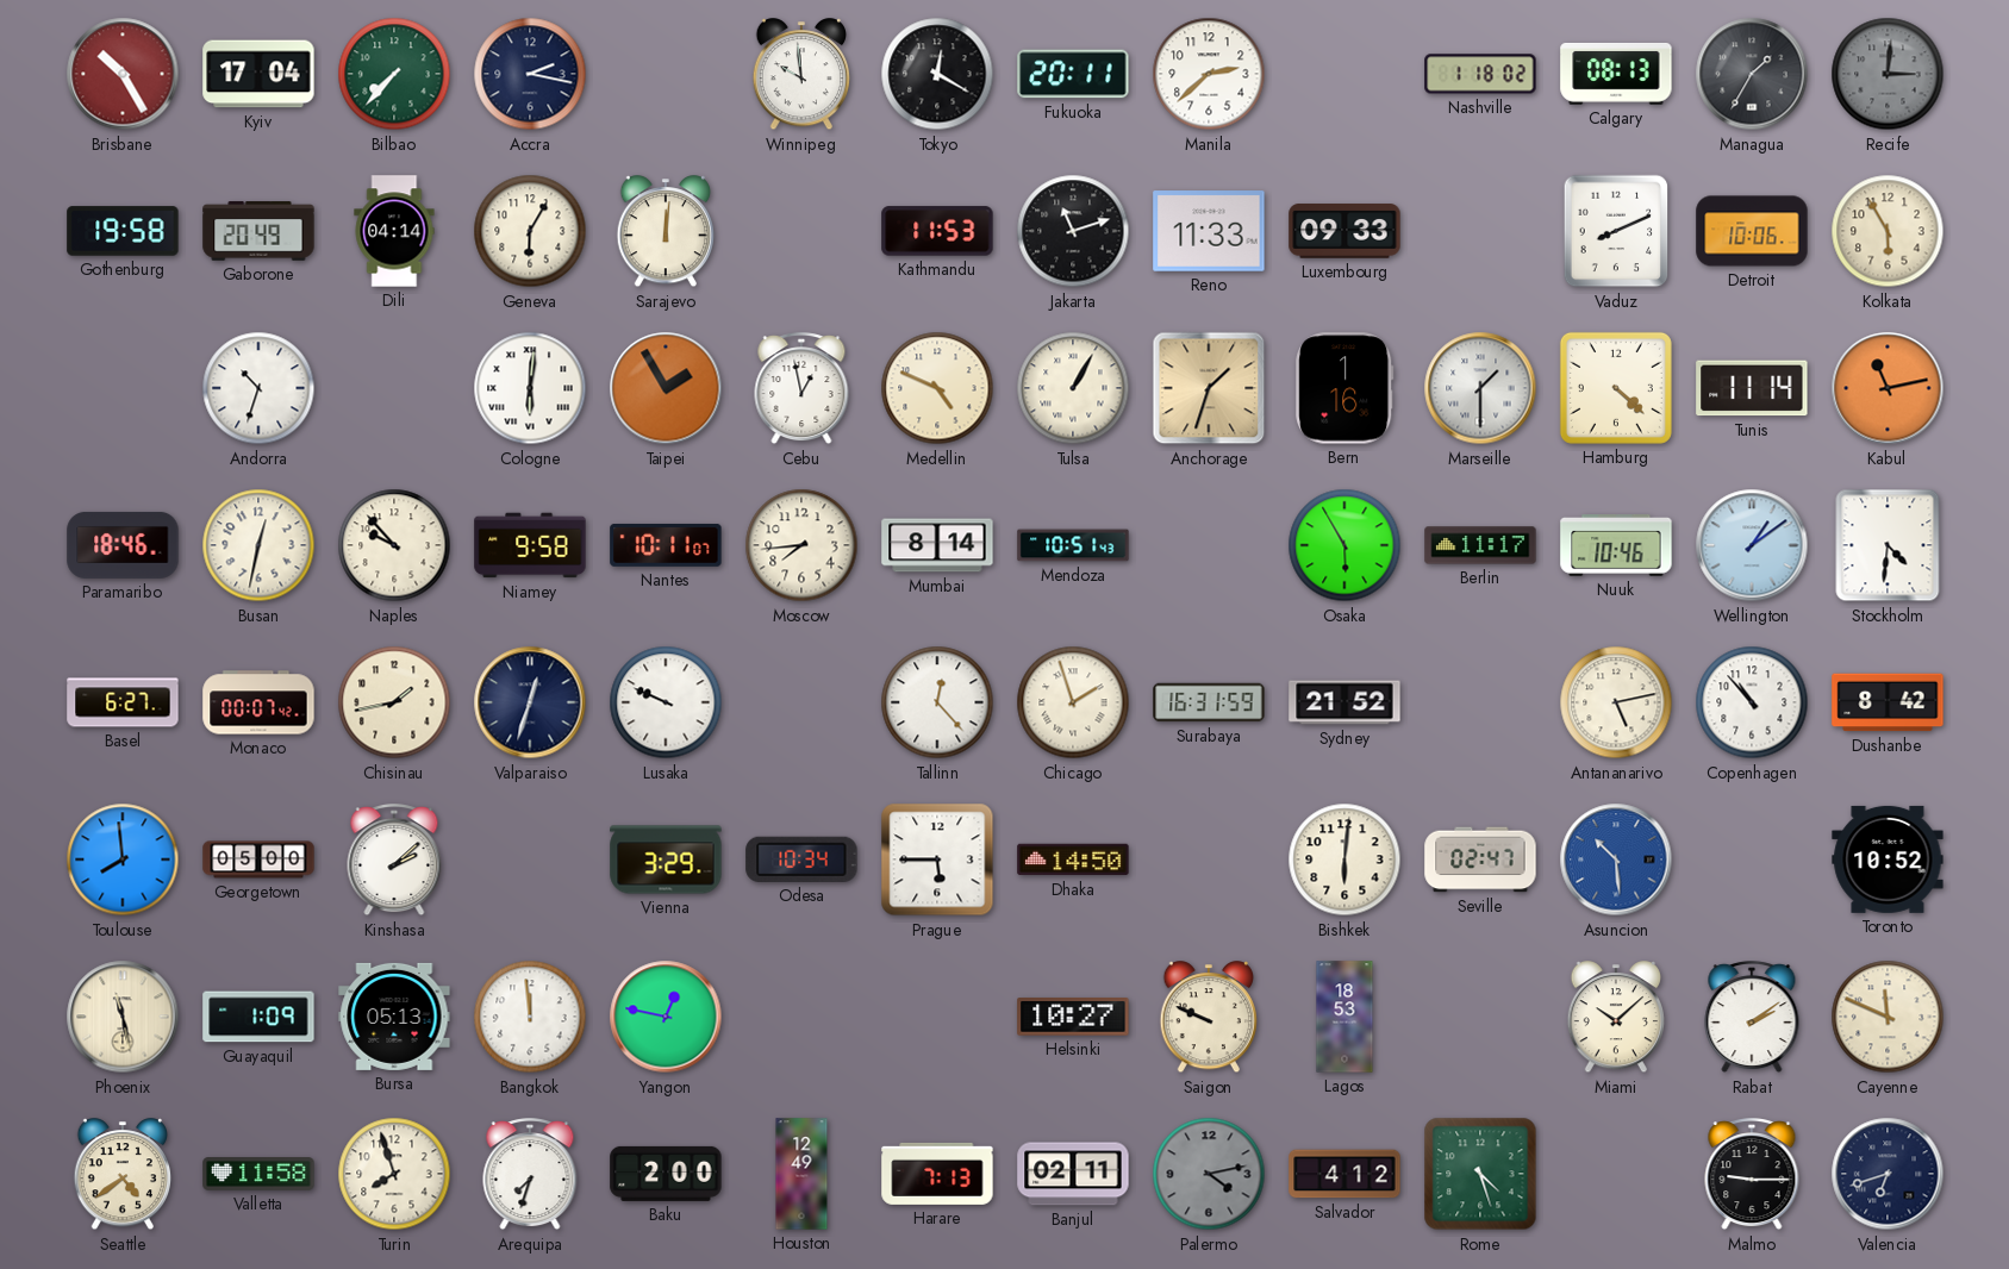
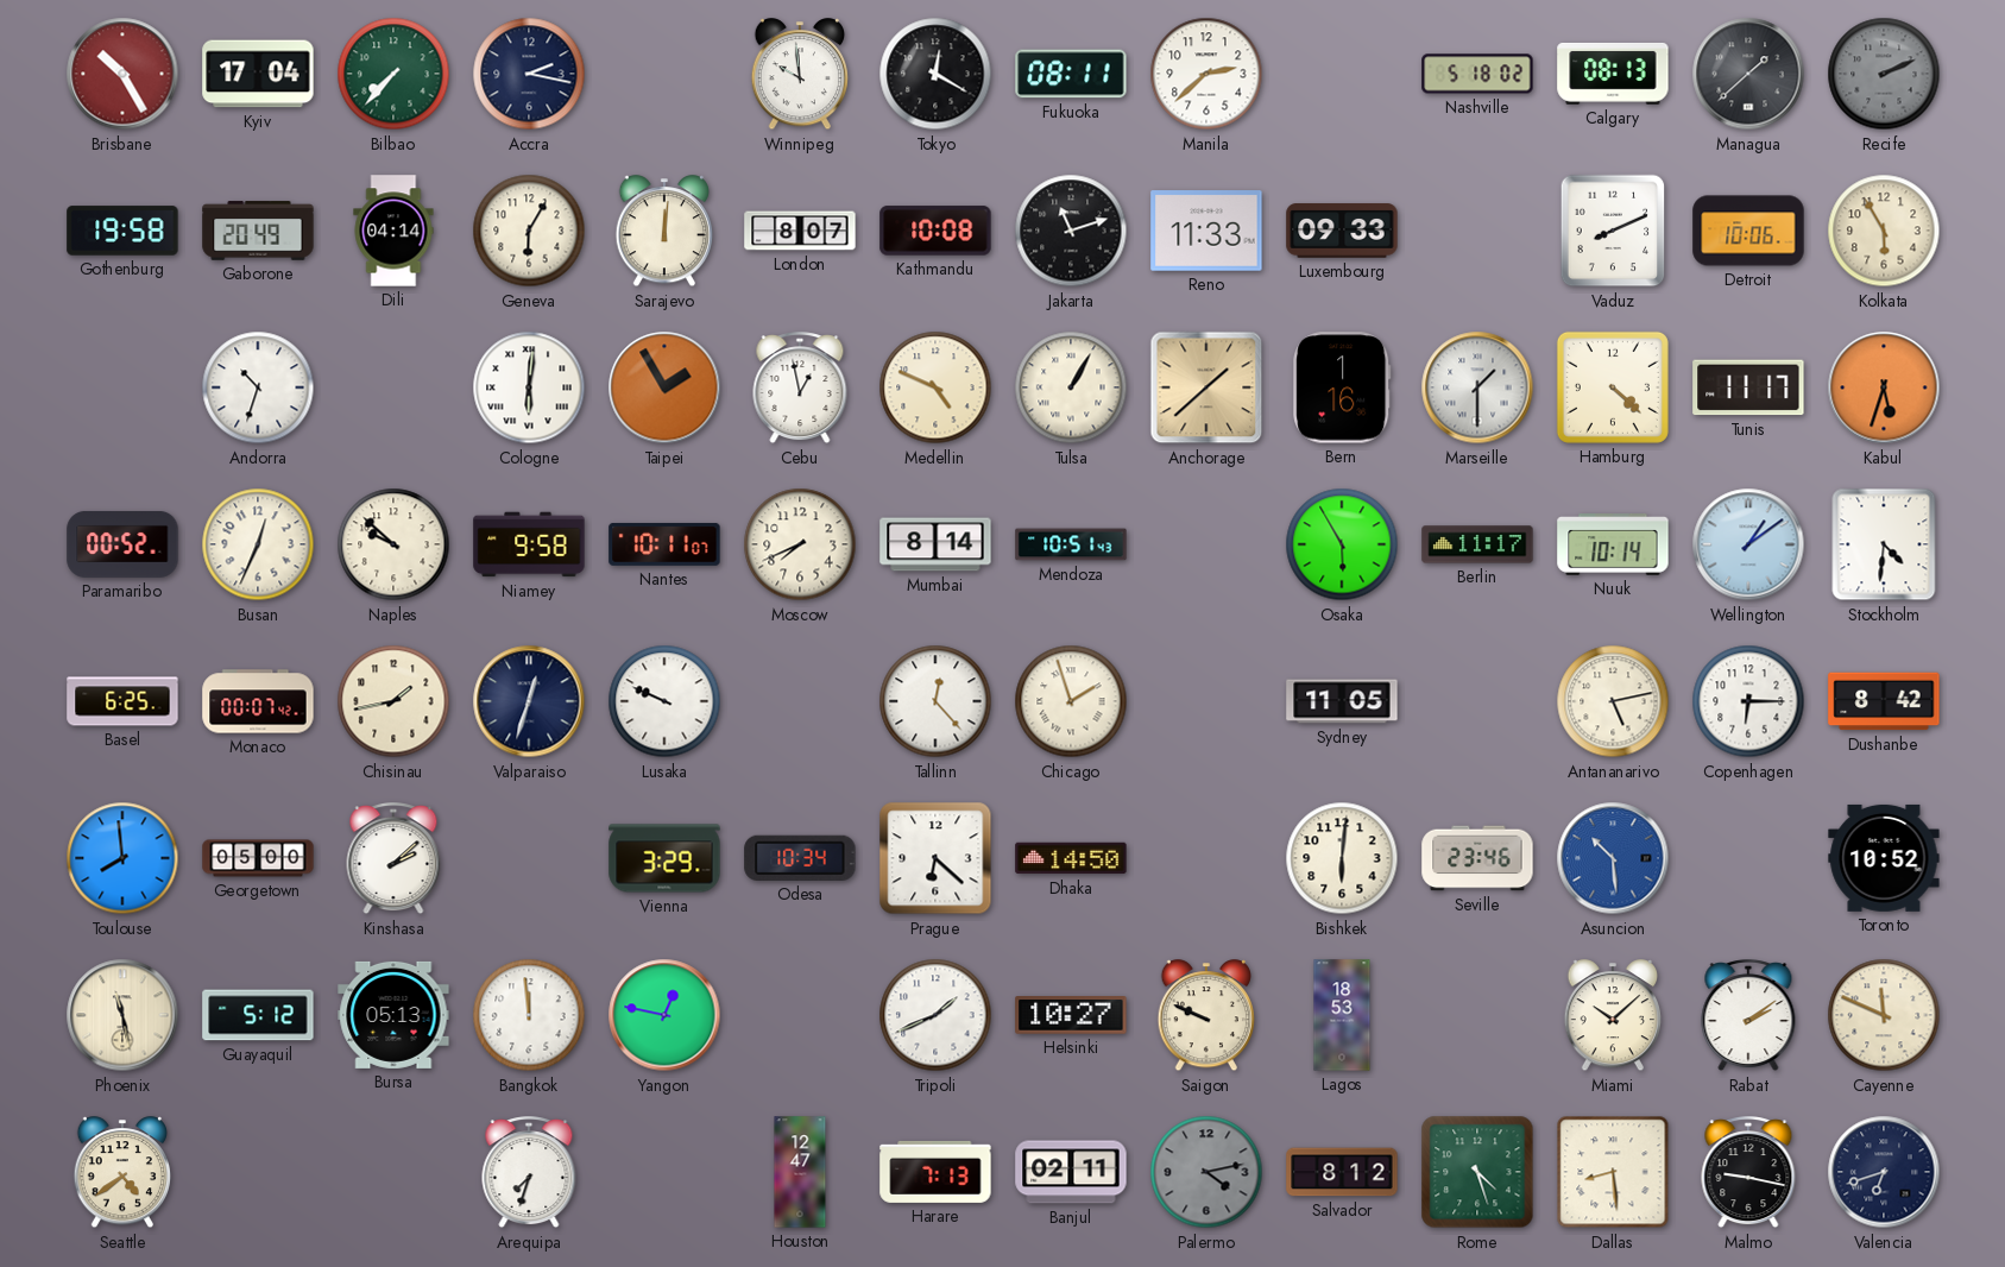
Fukuoka: 20:11 -> 08:11 (1071, 74)
Nashville: 1:18 -> 5:18 (1477, 74)
Managua: 1:35 -> 1:38 (1748, 74)
Recife: 3:01 -> 2:11 (1884, 74)
London: none -> 8:07 (800, 231)
Kathmandu: 11:53 -> 10:08 (935, 231)
Anchorage: 1:33 -> 1:38 (1206, 387)
Tunis: 11:14 -> 11:17 (1748, 387)
Kabul: 11:13 -> 5:33 (1884, 387)
Paramaribo: 18:46 -> 00:52 (122, 544)
Busan: 12:32 -> 12:34 (258, 544)
Naples: 9:53 -> 9:52 (393, 544)
Moscow: 7:44 -> 7:41 (800, 544)
Nuuk: 10:46 -> 10:14 (1613, 546)
Basel: 6:27 -> 6:25 (122, 701)
Surabaya: 16:31 -> none (1209, 702)
Sydney: 21:52 -> 11:05 (1342, 701)
Copenhagen: 10:53 -> 6:15 (1748, 701)
Prague: 5:45 -> 6:22 (935, 858)
Seville: 02:47 -> 23:46 (1477, 858)
Guayaquil: 1:09 -> 5:12 (258, 1015)
Tripoli: none -> 1:41 (935, 1015)
Valletta: 11:58 -> none (258, 1174)
Turin: 7:57 -> none (394, 1174)
Baku: 2:00 -> none (666, 1174)
Houston: 12:49 -> 12:47 (800, 1172)
Salvador: 4:12 -> 8:12 (1342, 1172)
Dallas: none -> 8:29 (1613, 1172)
Malmo: 9:15 -> 9:17 (1748, 1173)
